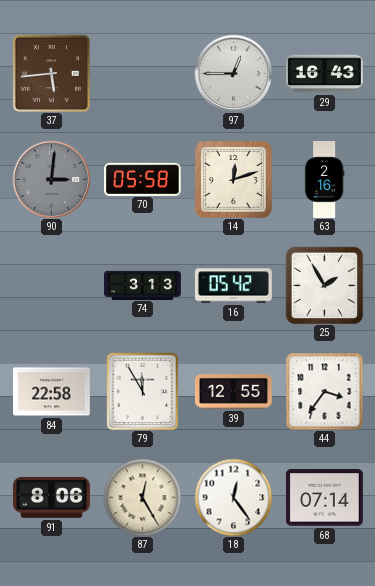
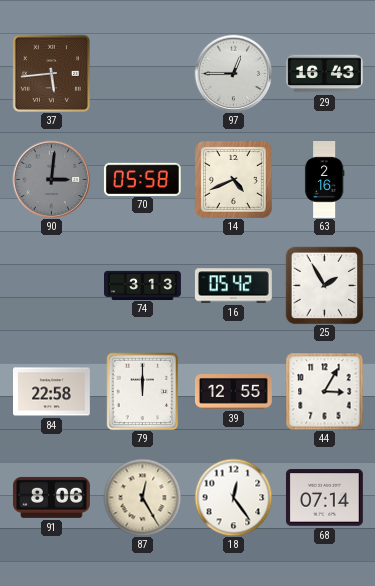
14: 12:12 -> 4:41 (233, 179)
79: 11:55 -> 12:00 (143, 391)
44: 3:36 -> 3:05 (324, 391)
